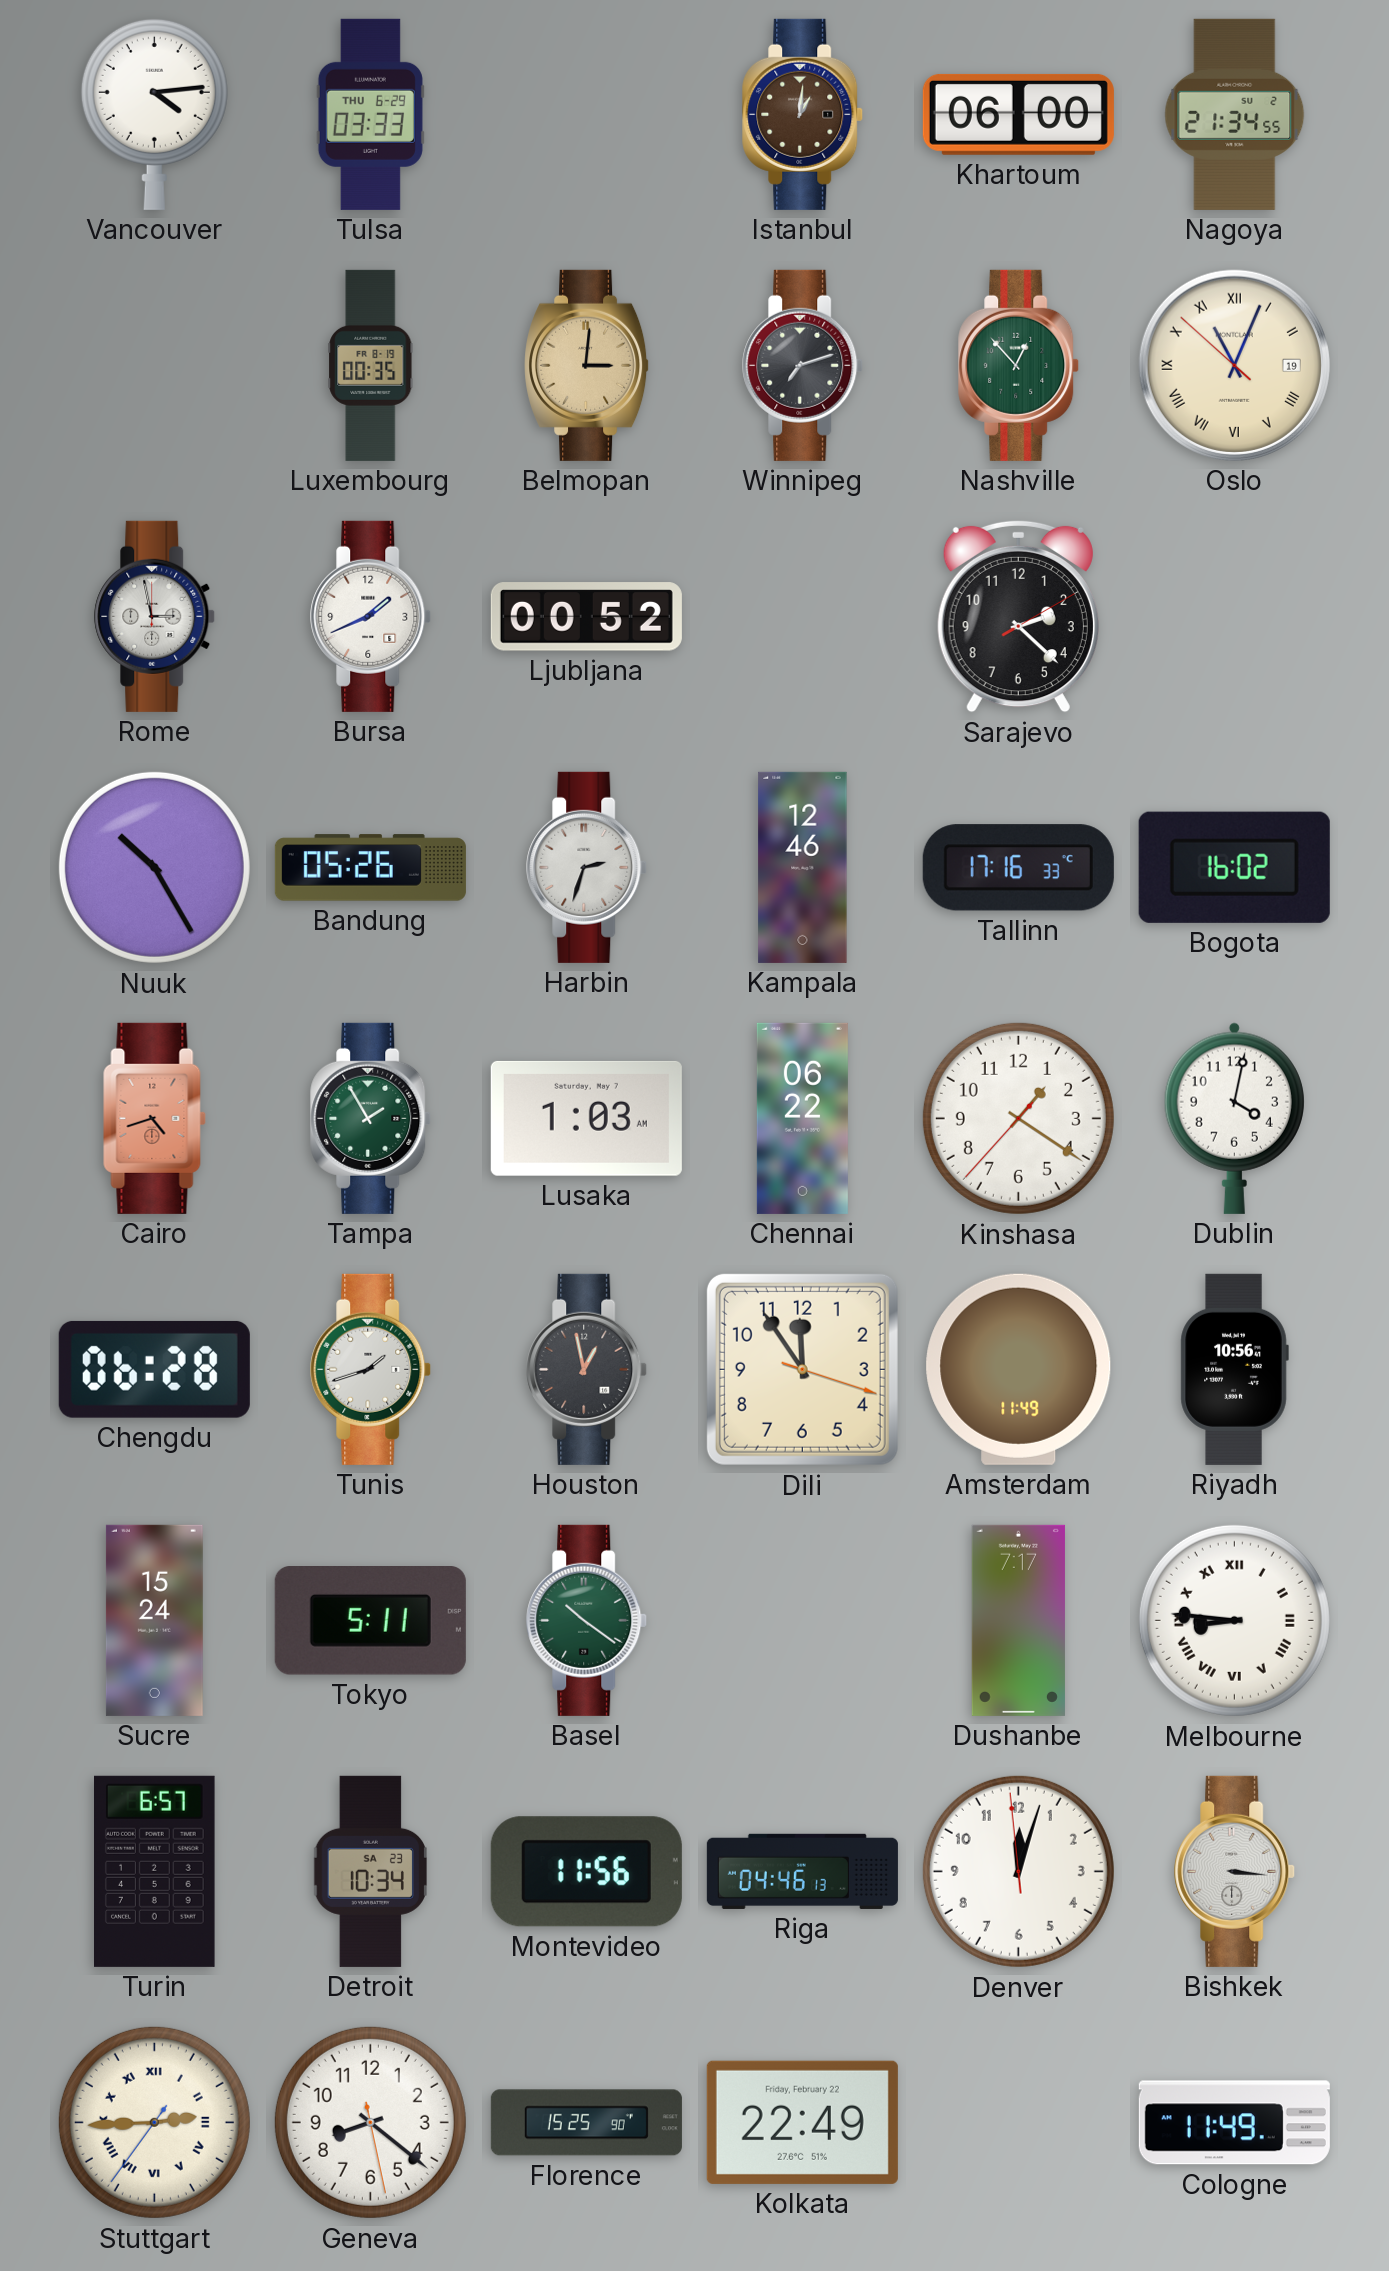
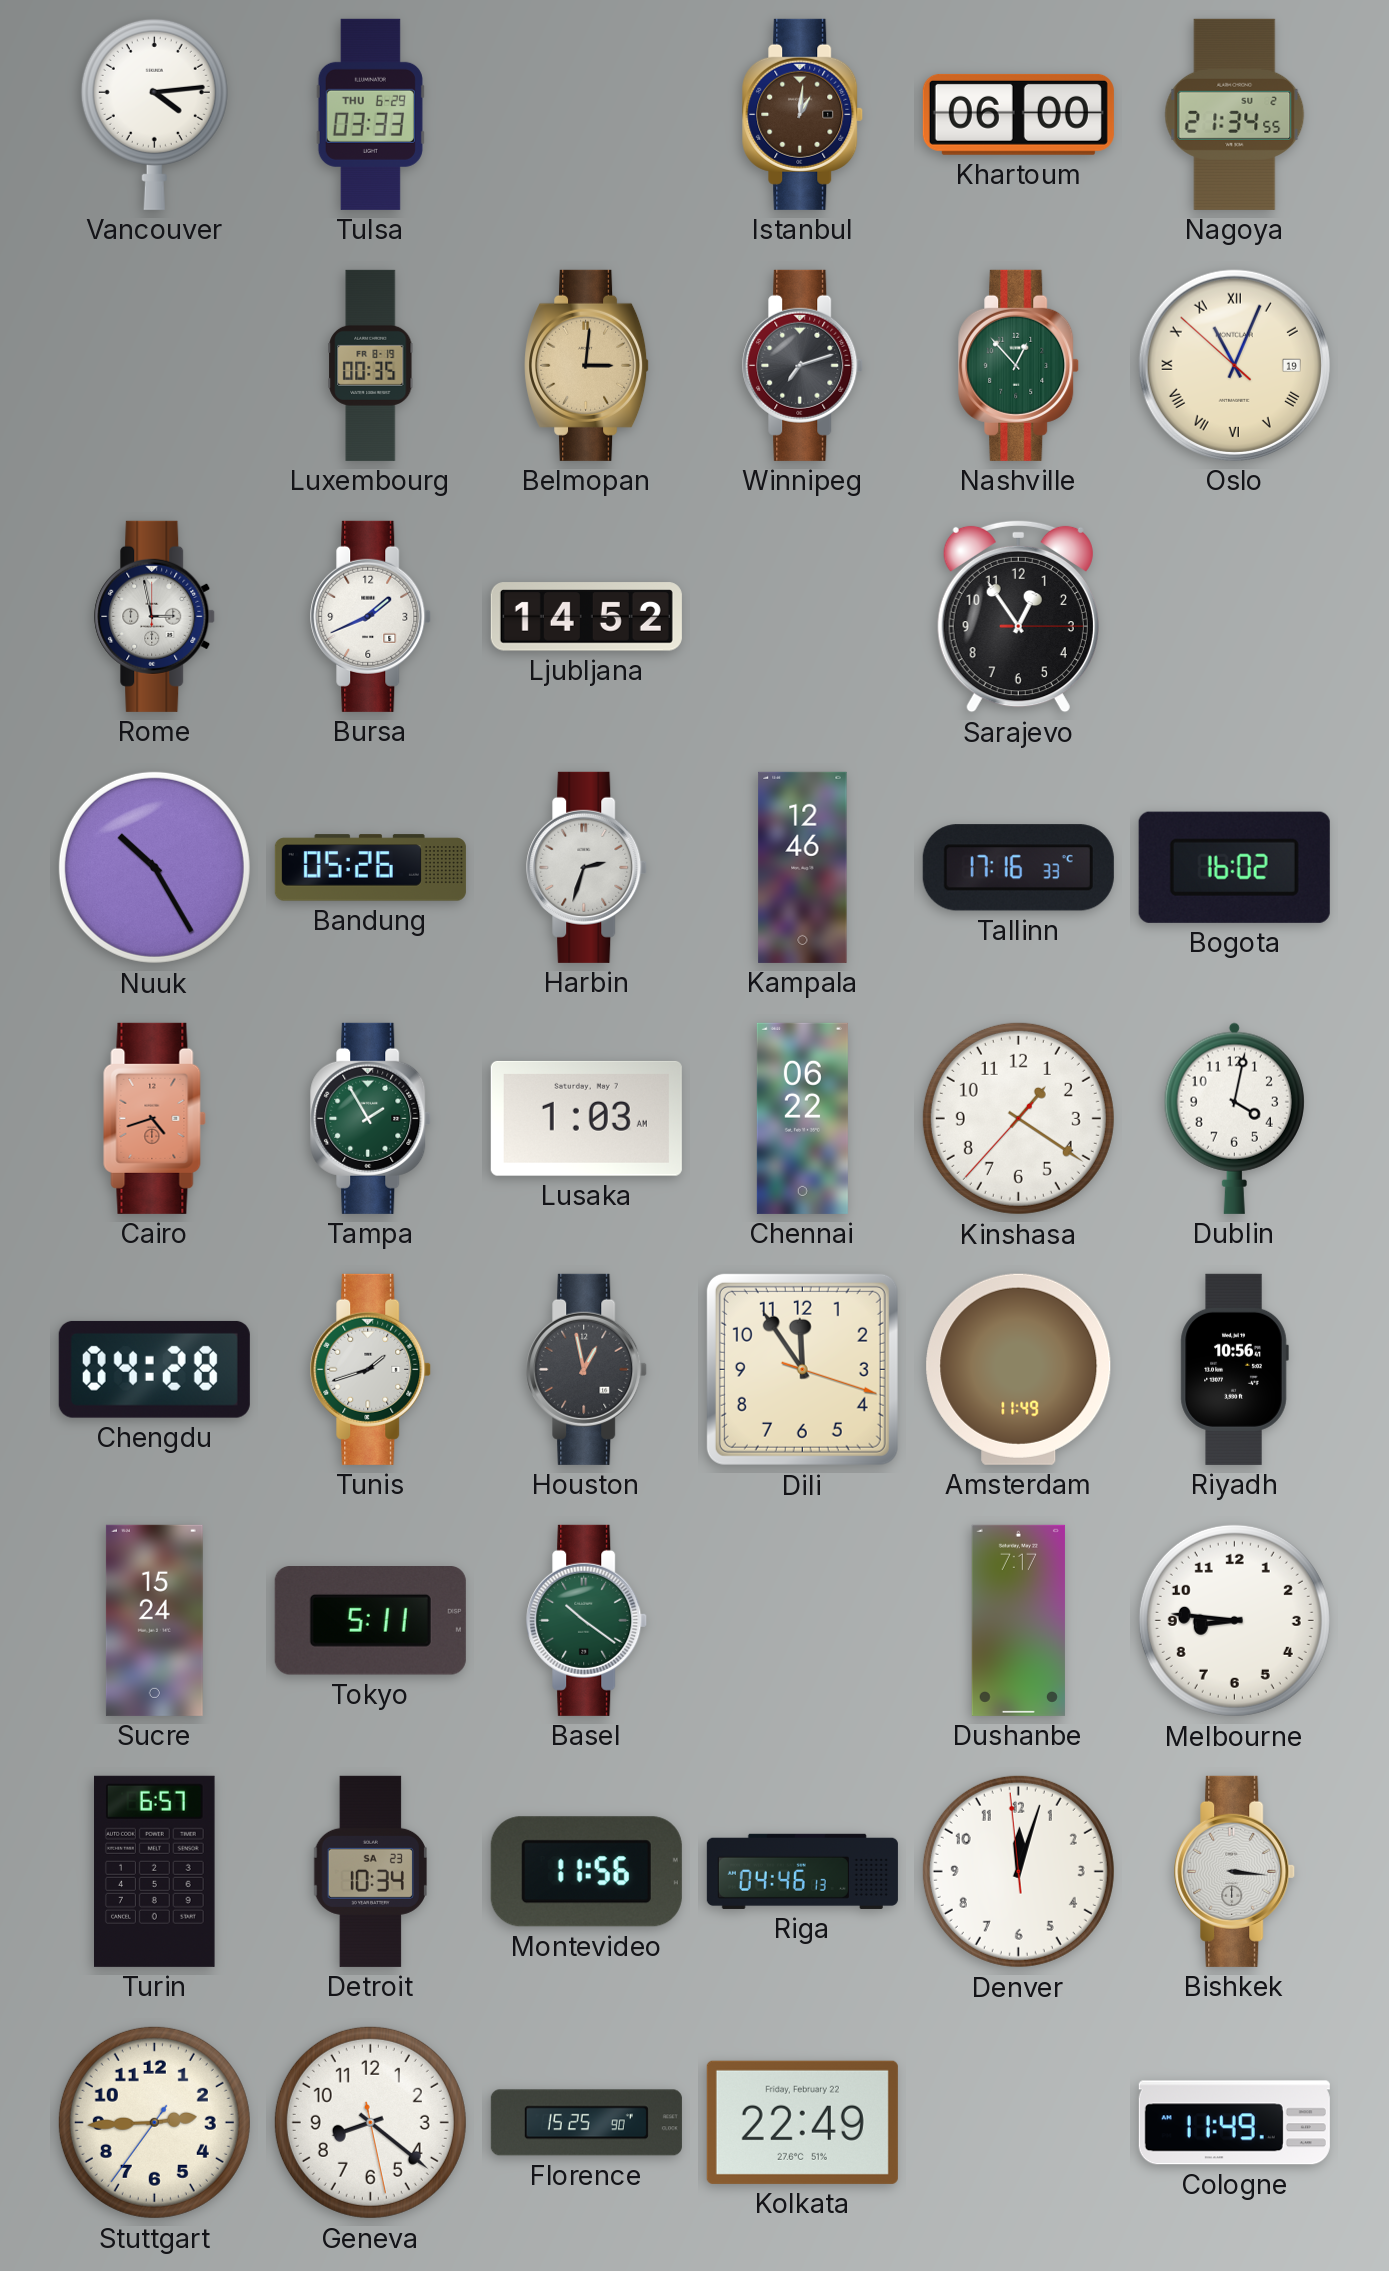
Ljubljana: 00:52 -> 14:52 (586, 617)
Sarajevo: 2:22 -> 12:54 (1018, 616)
Chengdu: 06:28 -> 04:28 (154, 1369)
Melbourne numerals: Roman -> Arabic (1234, 1620)
Stuttgart numerals: Roman -> Arabic (154, 2122)
